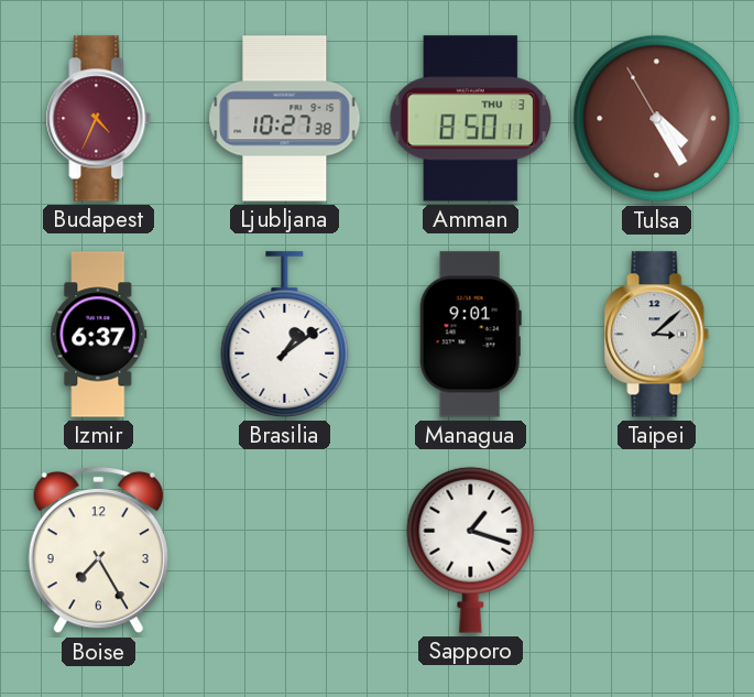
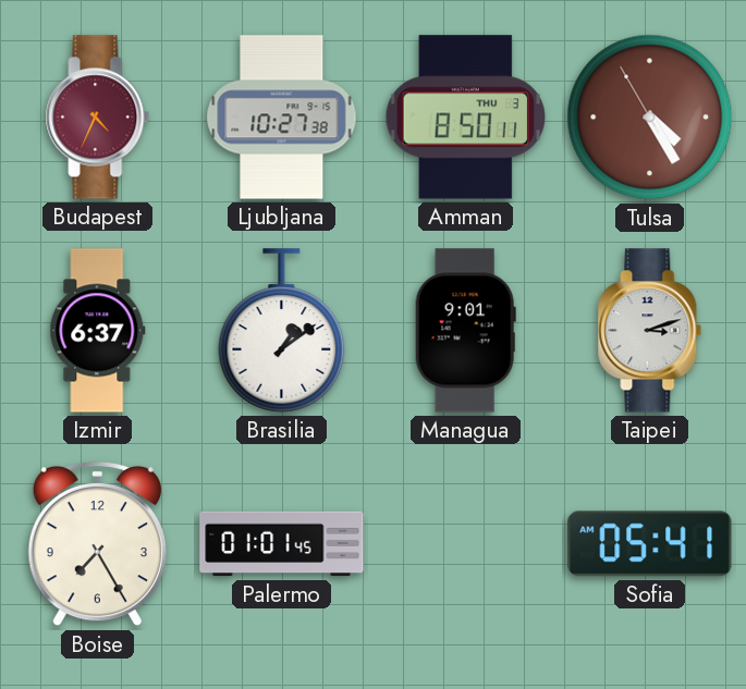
Taipei: 3:08 -> 3:12 (650, 331)
Palermo: none -> 01:01 (282, 544)
Sapporo: 1:18 -> none (471, 549)
Sofia: none -> 05:41 (650, 544)
